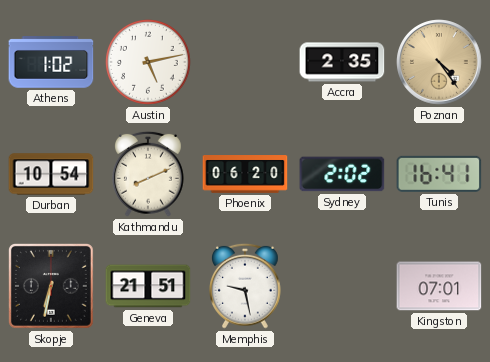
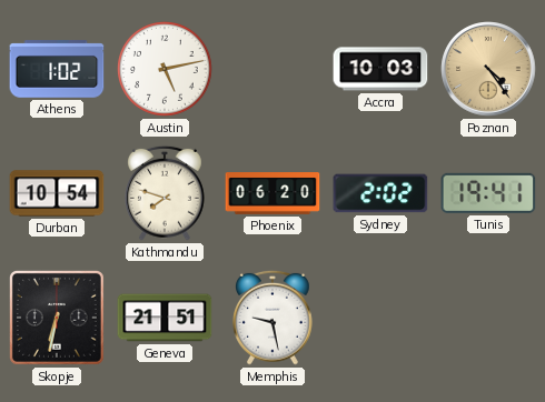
Accra: 2:35 -> 10:03 (380, 69)
Kathmandu: 8:11 -> 7:48 (166, 193)
Tunis: 16:41 -> 19:41 (488, 193)
Kingston: 07:01 -> none (439, 286)
